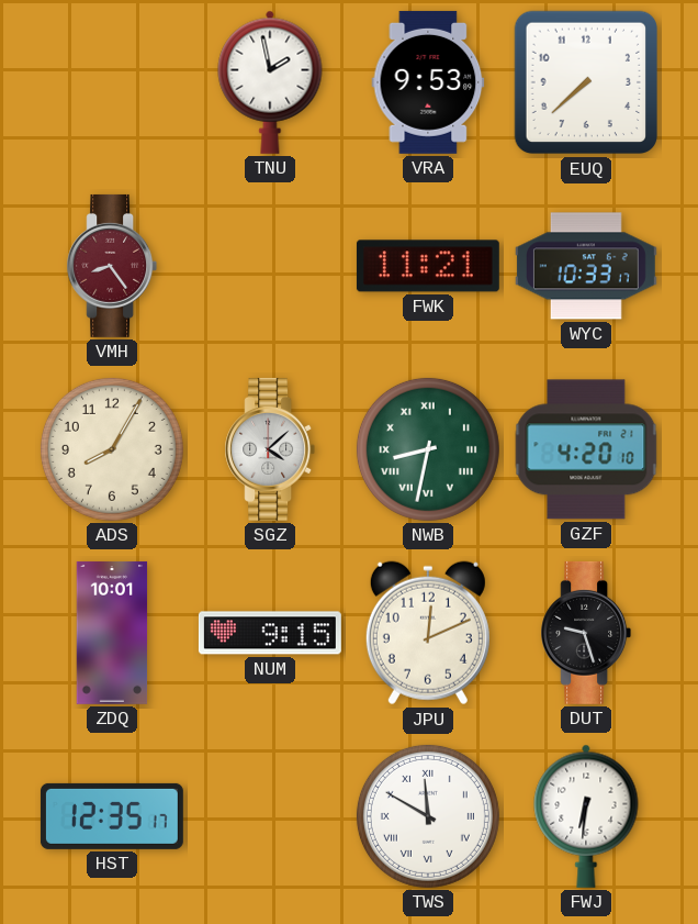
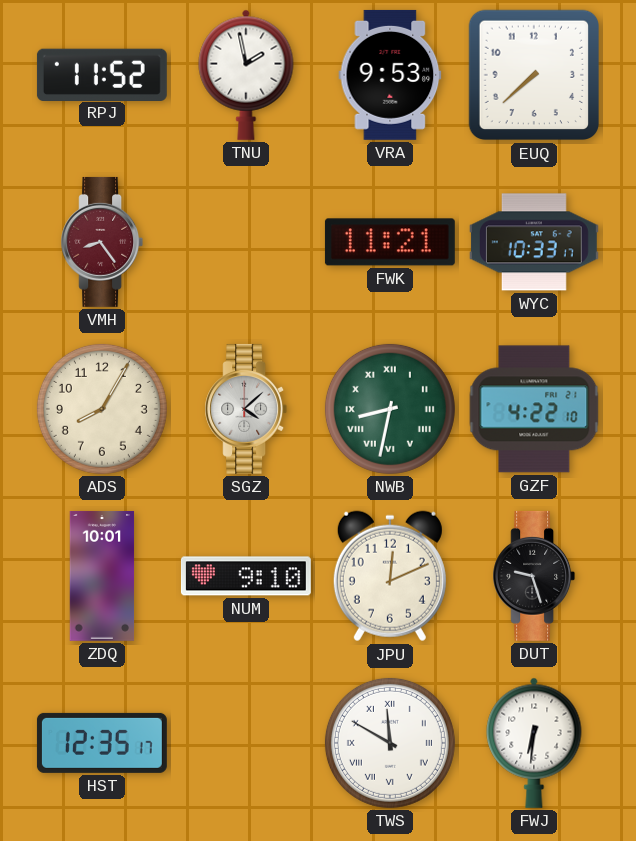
RPJ: none -> 11:52 (102, 74)
GZF: 4:20 -> 4:22 (534, 409)
NUM: 9:15 -> 9:10 (246, 576)
